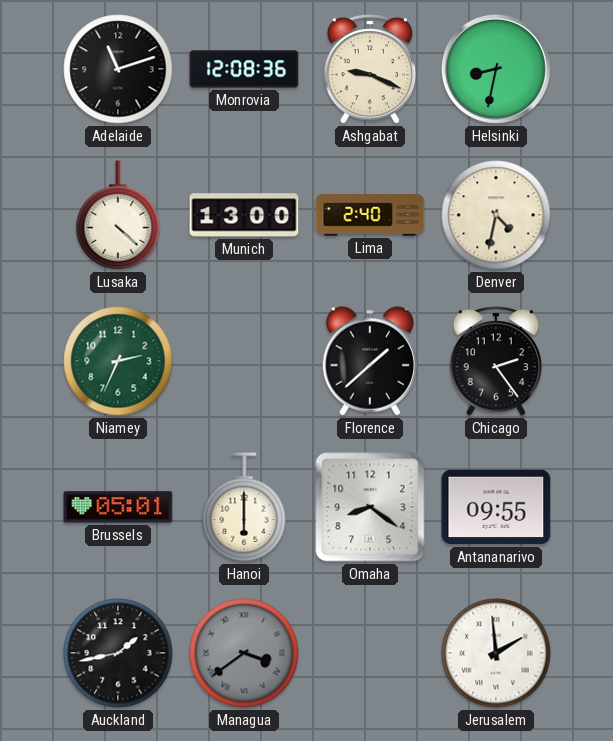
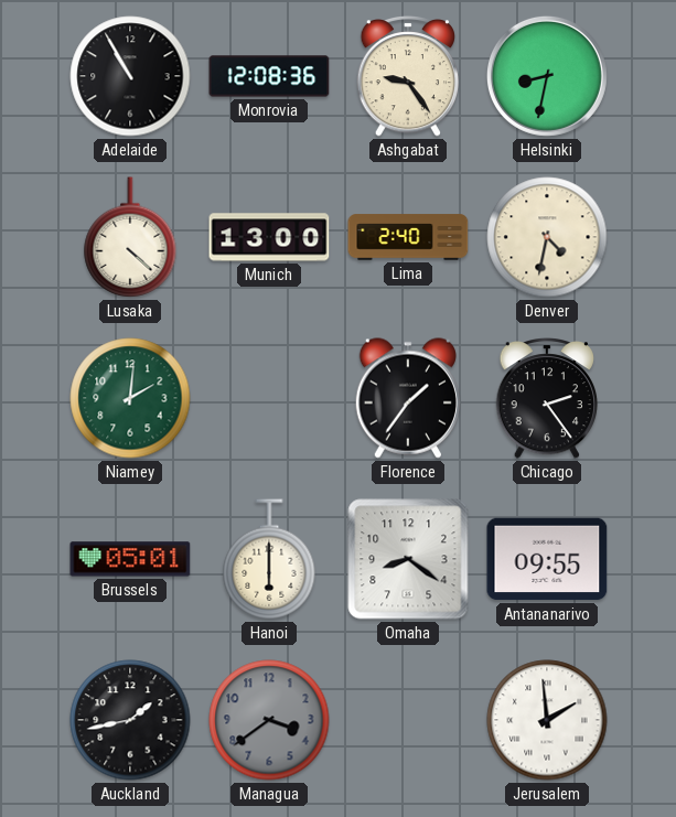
Adelaide: 11:12 -> 10:55 (130, 76)
Ashgabat: 9:19 -> 9:24 (407, 77)
Niamey: 2:34 -> 2:01 (130, 398)
Florence: 1:38 -> 1:36 (408, 398)
Managua numerals: Roman -> Arabic (269, 720)
